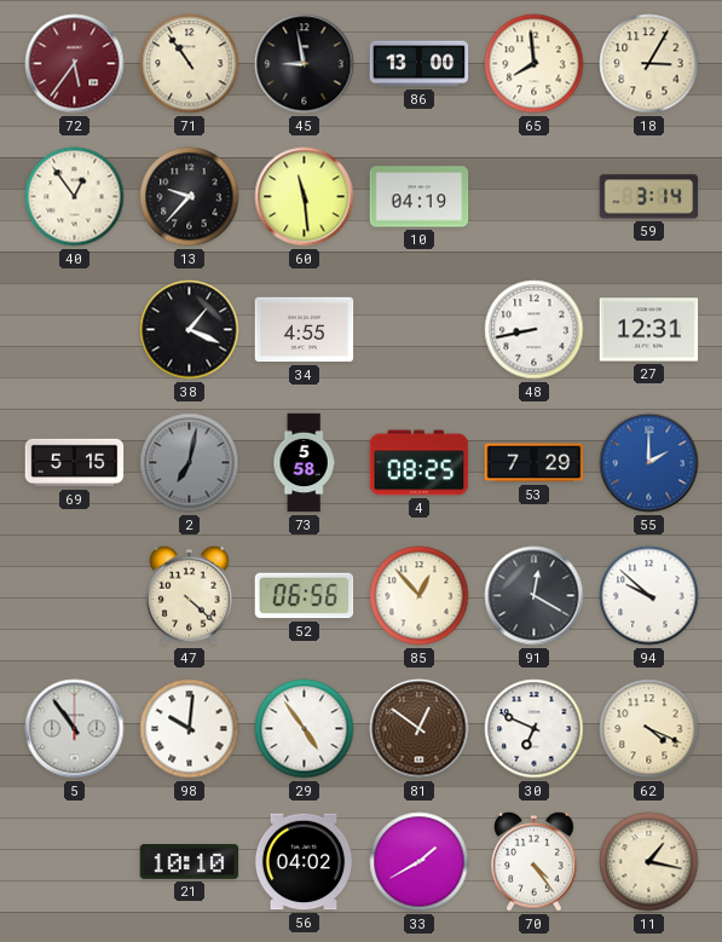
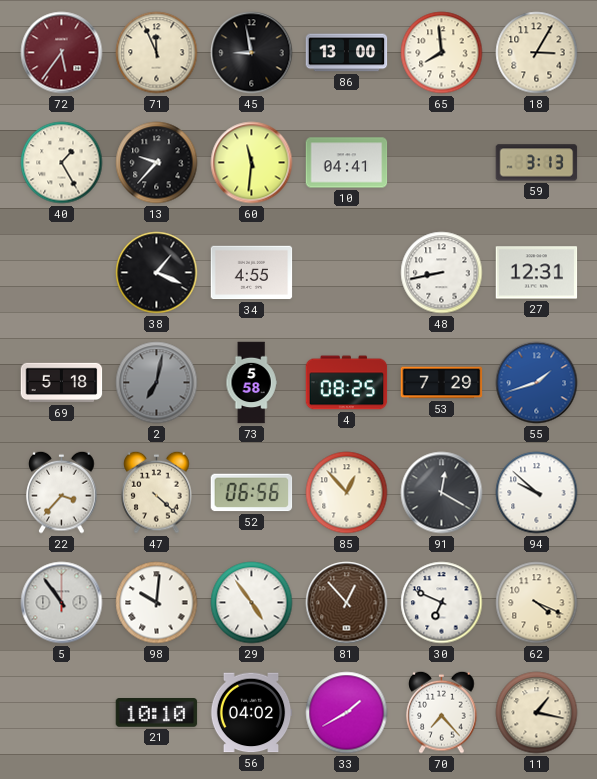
71: 10:54 -> 11:56 (157, 53)
40: 12:54 -> 1:25 (62, 163)
60: 11:29 -> 11:31 (252, 163)
10: 04:19 -> 04:41 (347, 163)
59: 3:14 -> 3:13 (537, 163)
69: 5:15 -> 5:18 (62, 383)
55: 2:00 -> 1:42 (537, 383)
22: none -> 3:37 (62, 492)
81: 12:51 -> 12:53 (347, 603)
70: 4:24 -> 7:23 (442, 712)
